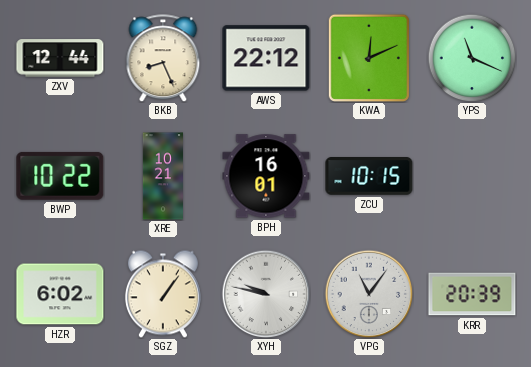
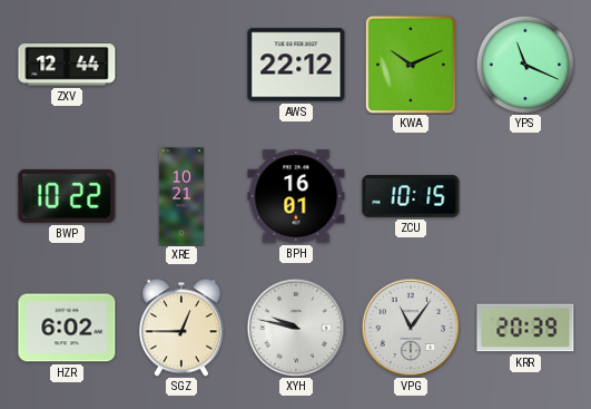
BKB: 8:26 -> none (163, 58)
KWA: 12:11 -> 10:11 (411, 64)
SGZ: 1:06 -> 12:45 (181, 328)
